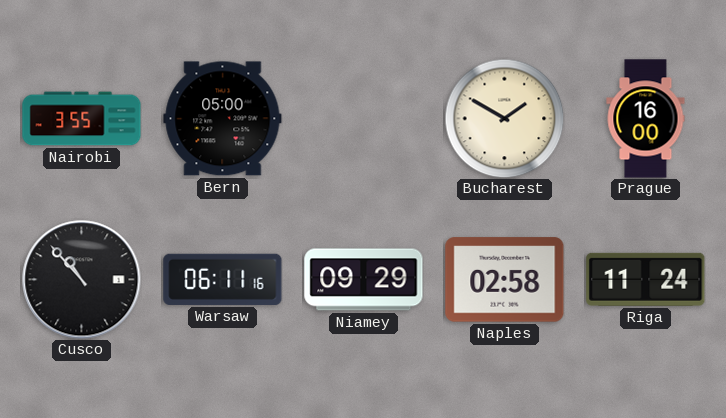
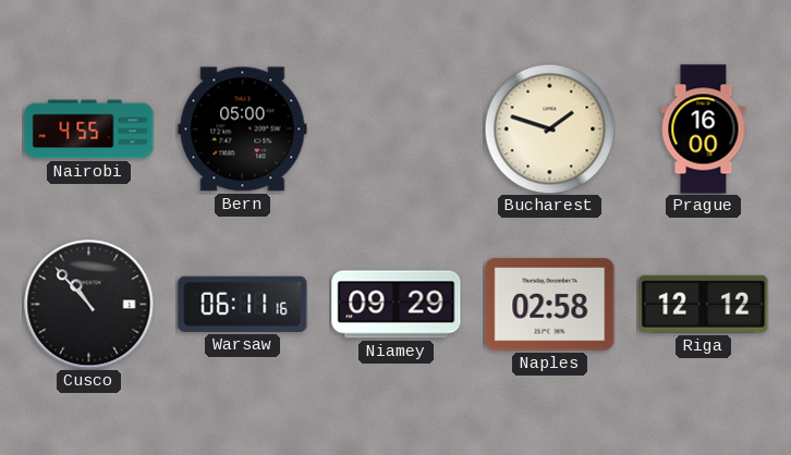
Nairobi: 3:55 -> 4:55 (89, 130)
Bucharest: 1:50 -> 1:48 (549, 128)
Riga: 11:24 -> 12:12 (704, 304)
